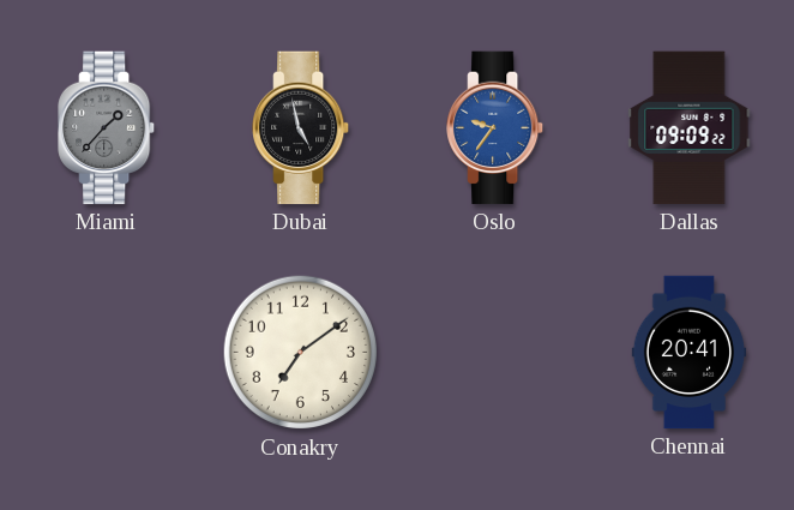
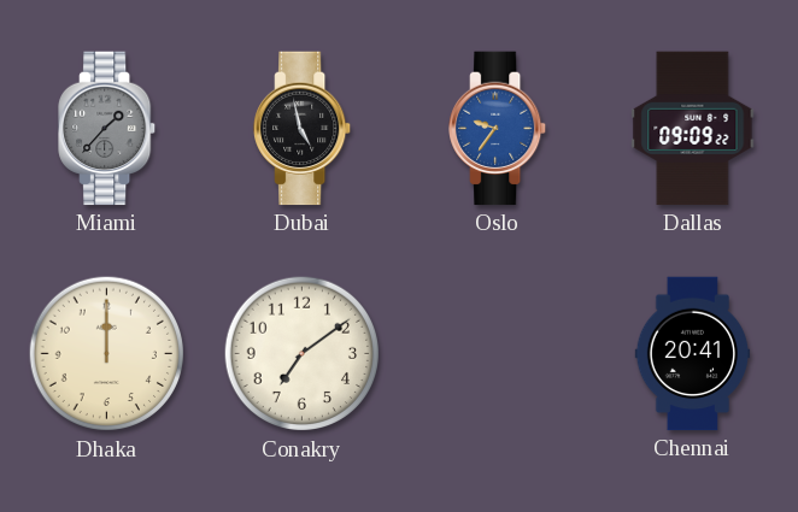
Dhaka: none -> 12:00 (107, 354)
